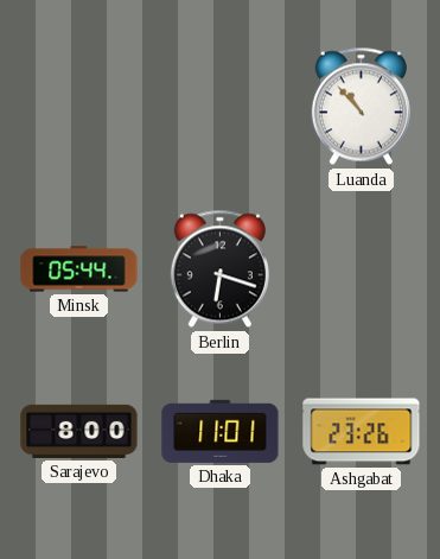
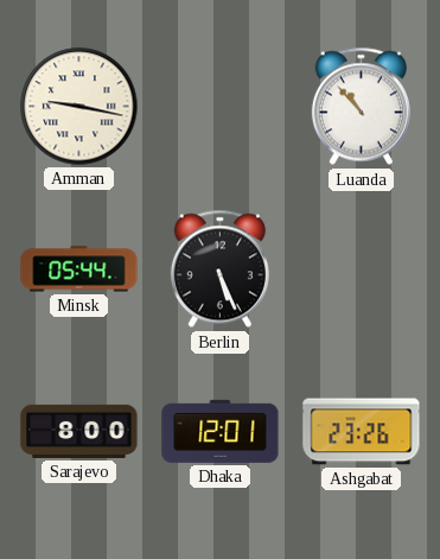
Amman: none -> 9:17 (79, 107)
Berlin: 6:18 -> 5:26 (219, 269)
Dhaka: 11:01 -> 12:01 (221, 431)
